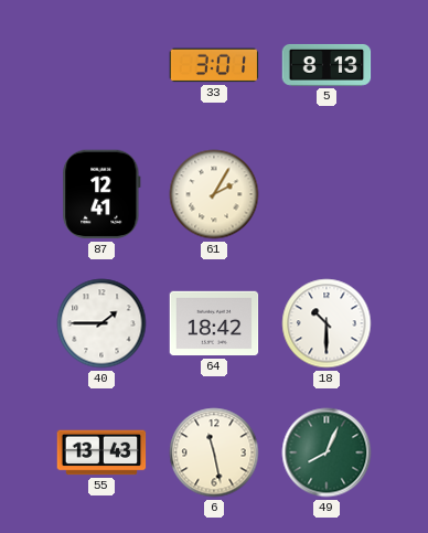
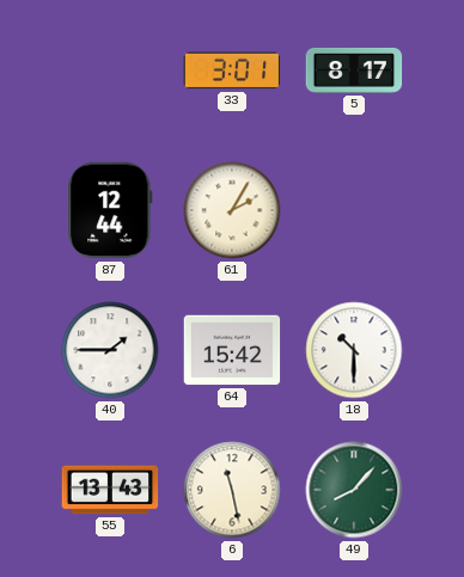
5: 8:13 -> 8:17 (354, 70)
87: 12:41 -> 12:44 (110, 210)
64: 18:42 -> 15:42 (232, 350)
49: 8:04 -> 8:07 (354, 490)
